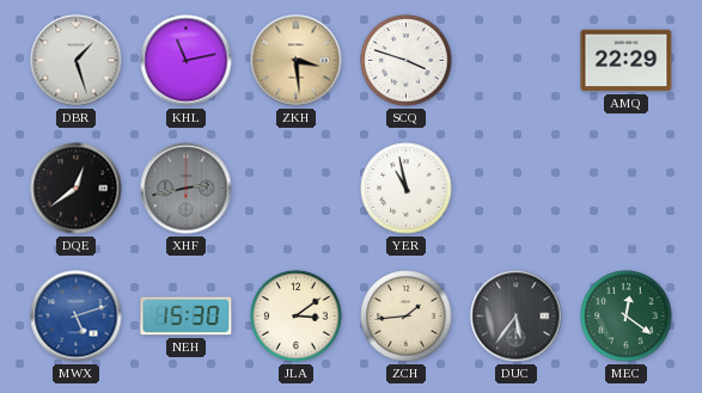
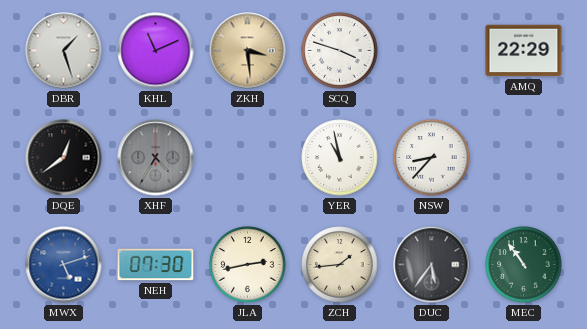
KHL: 11:13 -> 11:11 (156, 51)
XHF: 2:43 -> 4:35 (156, 158)
NSW: none -> 8:37 (432, 158)
NEH: 15:30 -> 07:30 (156, 265)
JLA: 3:09 -> 2:43 (248, 265)
MEC: 12:21 -> 10:54 (524, 265)
